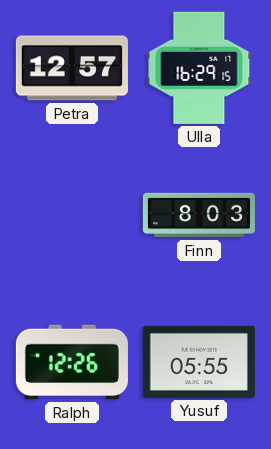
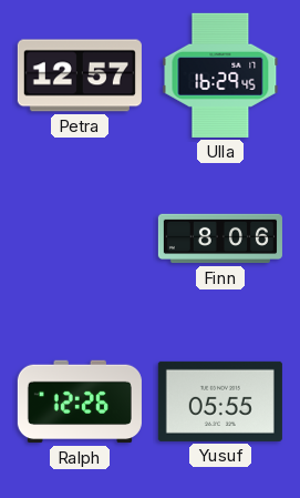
Ulla: 16:29:15 -> 16:29:45 (220, 75)
Finn: 8:03 -> 8:06 (220, 238)
